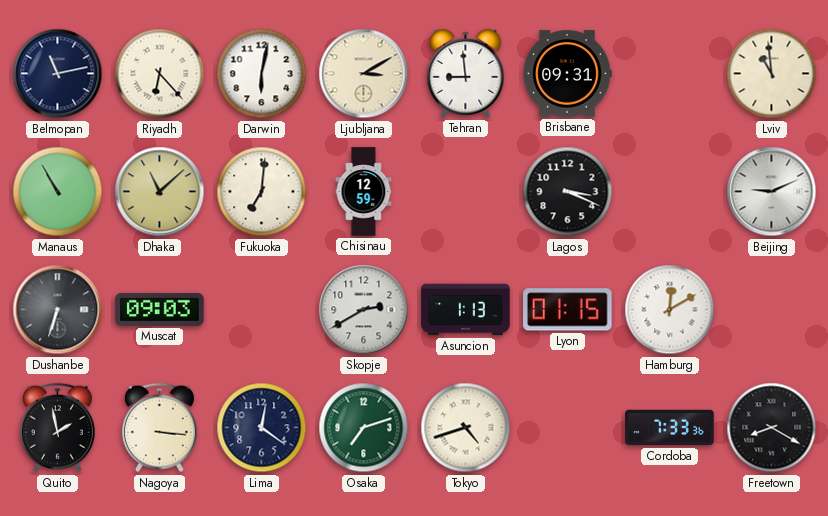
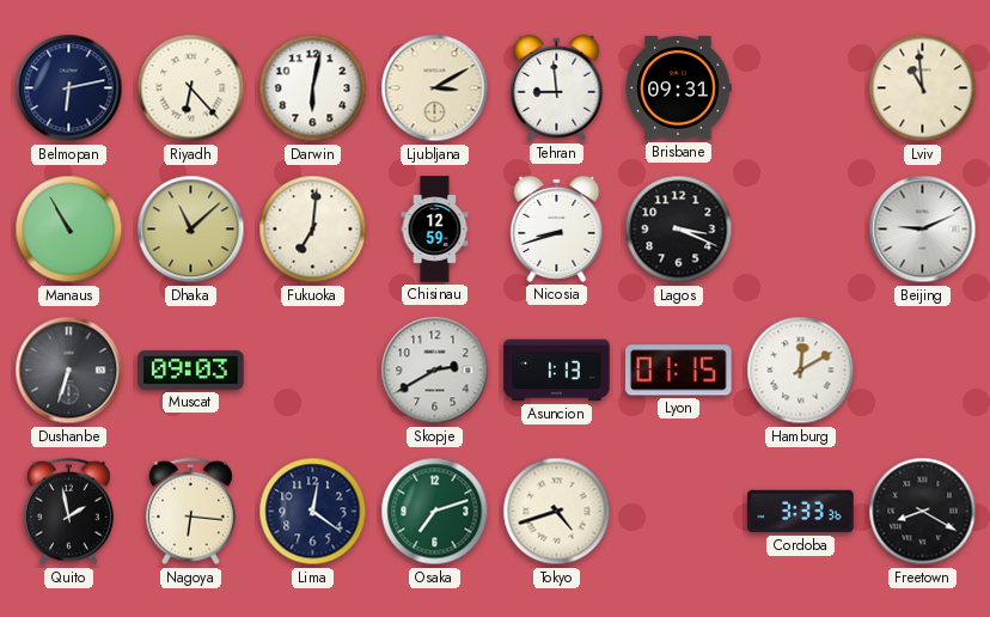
Belmopan: 11:13 -> 6:13 (69, 88)
Nicosia: none -> 8:42 (557, 228)
Nagoya: 3:16 -> 6:16 (190, 512)
Cordoba: 7:33 -> 3:33 (801, 512)
